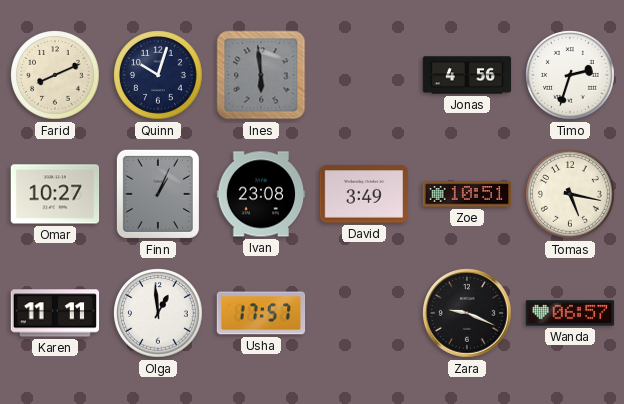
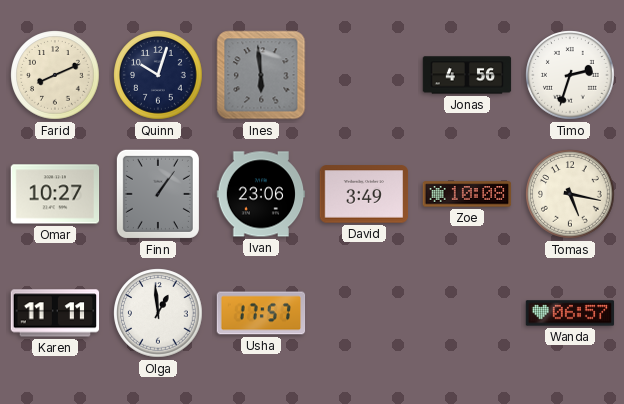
Finn: 1:04 -> 1:06 (158, 194)
Ivan: 23:08 -> 23:06 (261, 194)
Zoe: 10:51 -> 10:08 (467, 194)
Zara: 9:19 -> none (467, 313)
